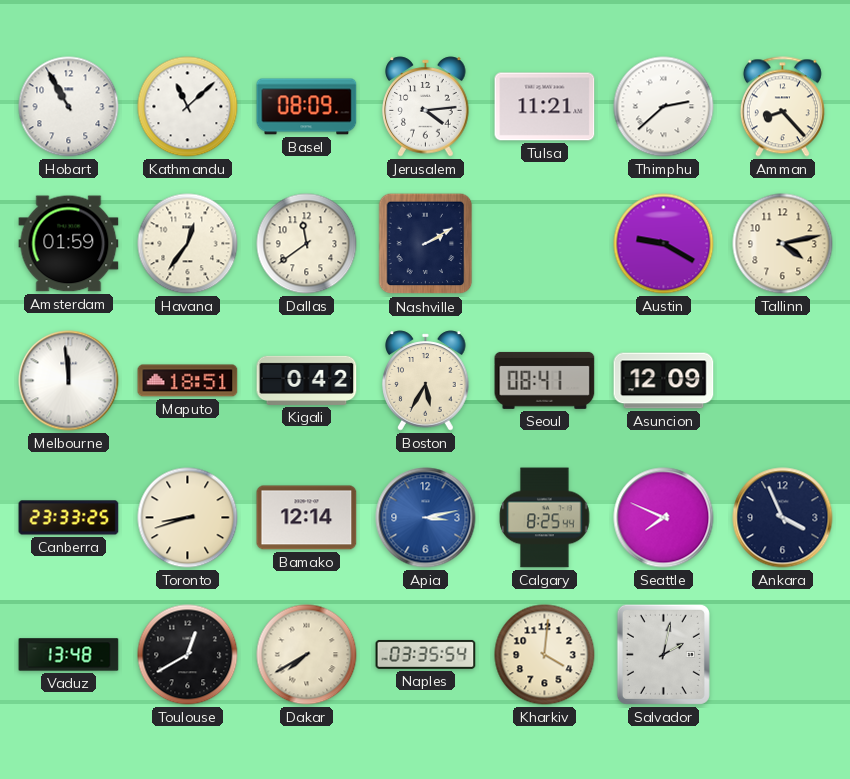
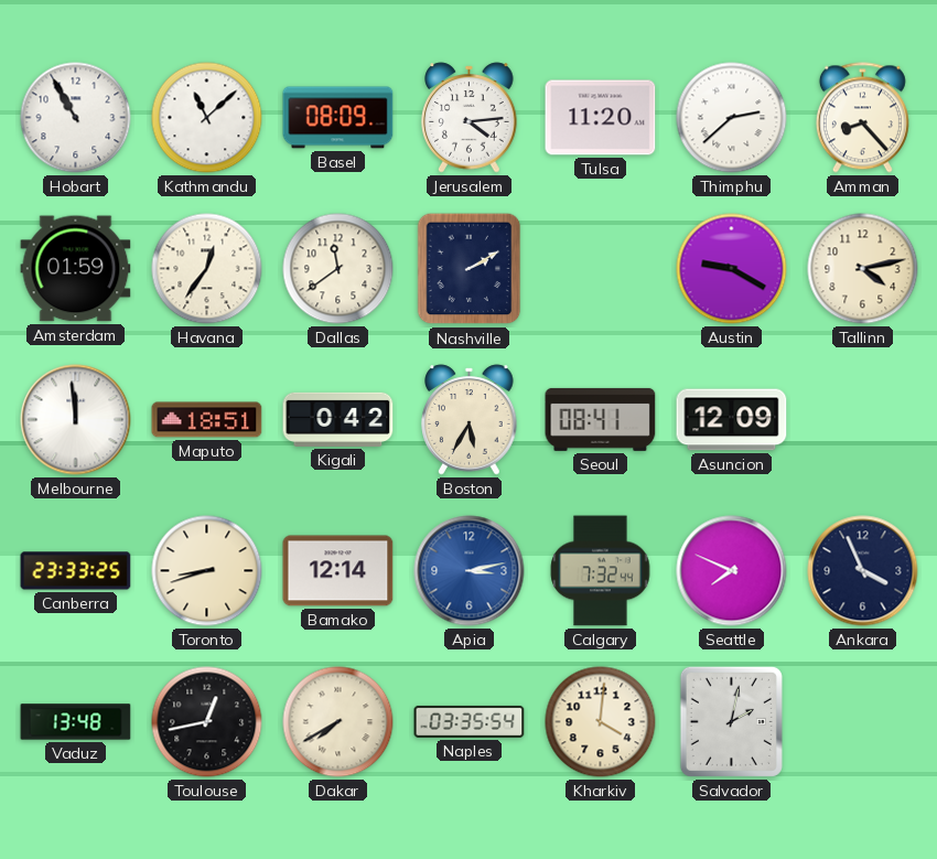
Tulsa: 11:21 -> 11:20 (601, 118)
Calgary: 8:25 -> 7:32 (601, 571)
Toulouse: 12:40 -> 12:43 (207, 722)
